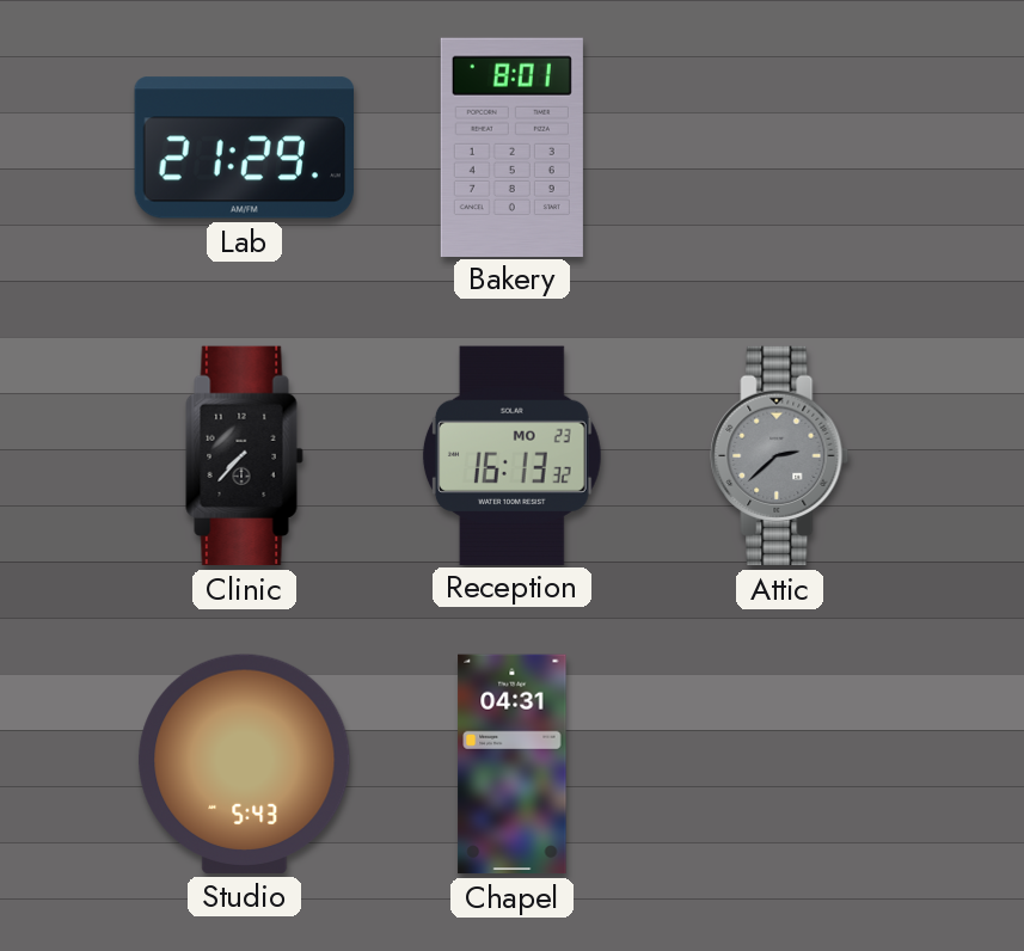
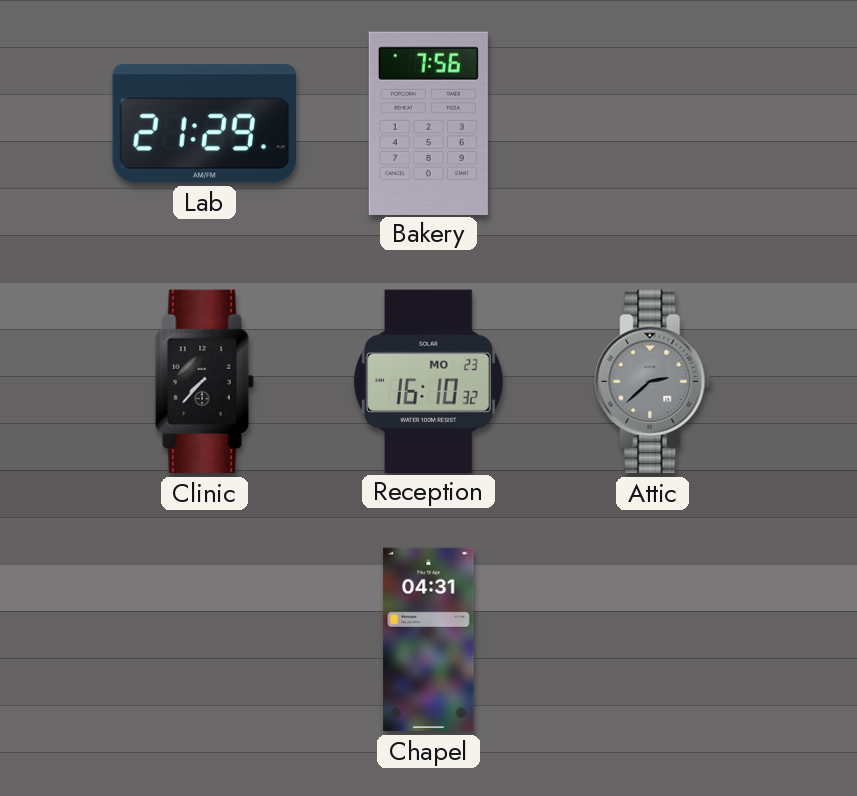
Bakery: 8:01 -> 7:56 (428, 123)
Reception: 16:13 -> 16:10 (428, 381)
Studio: 5:43 -> none (245, 763)
